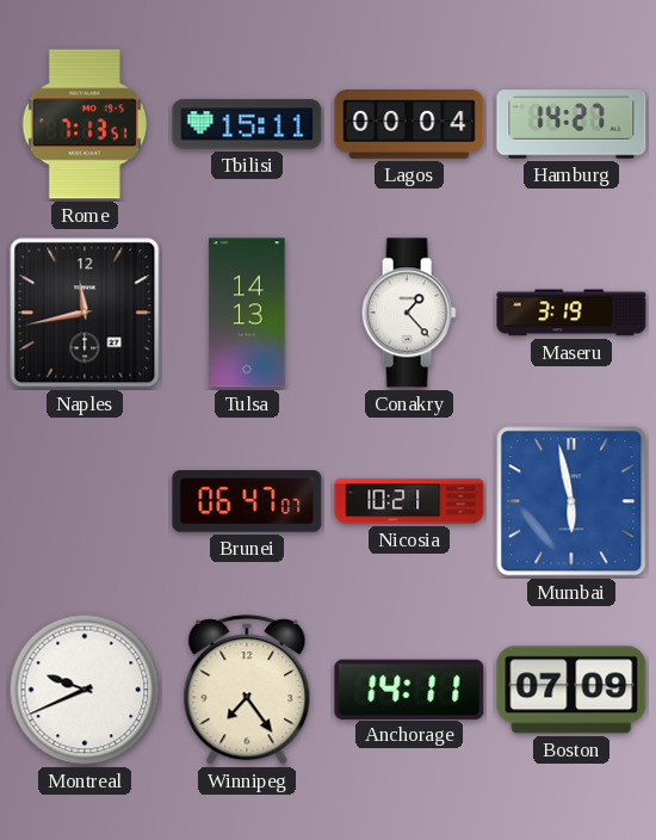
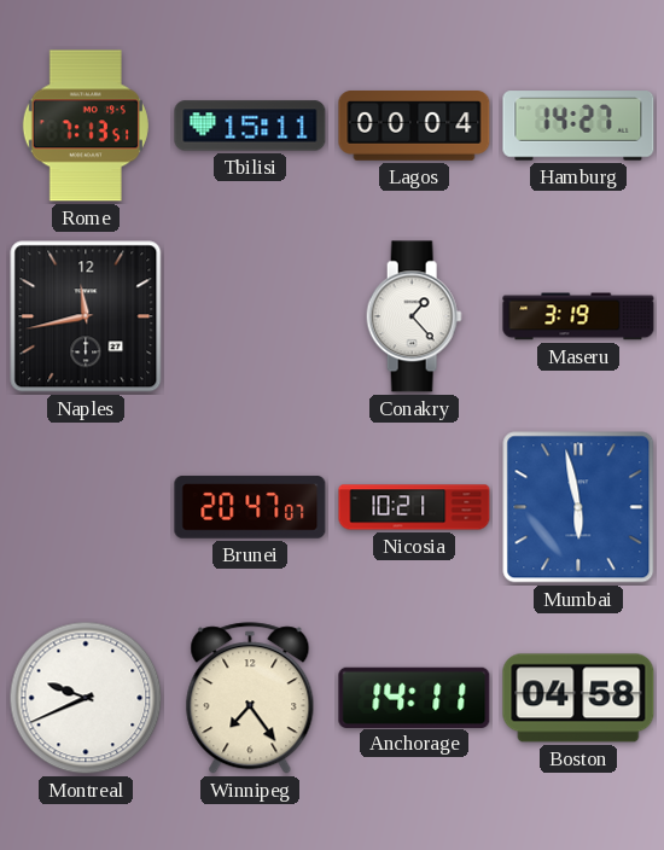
Tulsa: 14:13 -> none (247, 313)
Brunei: 06:47 -> 20:47 (250, 507)
Boston: 07:09 -> 04:58 (578, 698)
